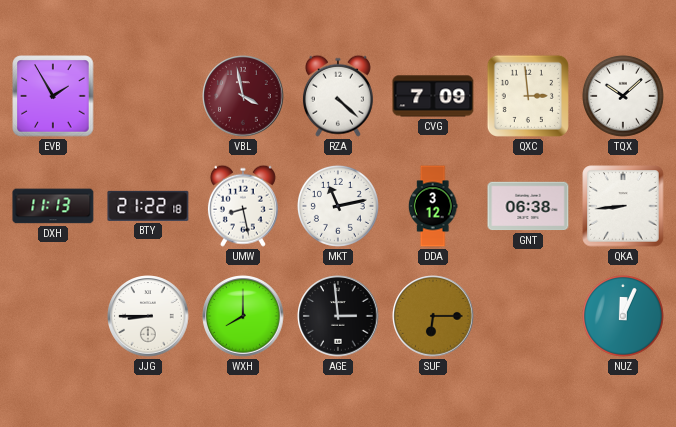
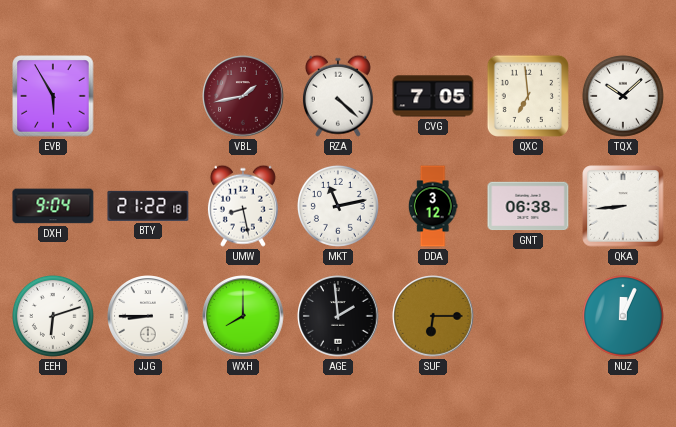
EVB: 1:55 -> 5:55 (53, 96)
VBL: 3:58 -> 1:43 (243, 96)
CVG: 7:09 -> 7:05 (433, 96)
QXC: 2:59 -> 6:59 (528, 96)
DXH: 11:13 -> 9:04 (53, 206)
EEH: none -> 6:12 (53, 316)
AGE: 2:59 -> 1:59 (338, 316)
